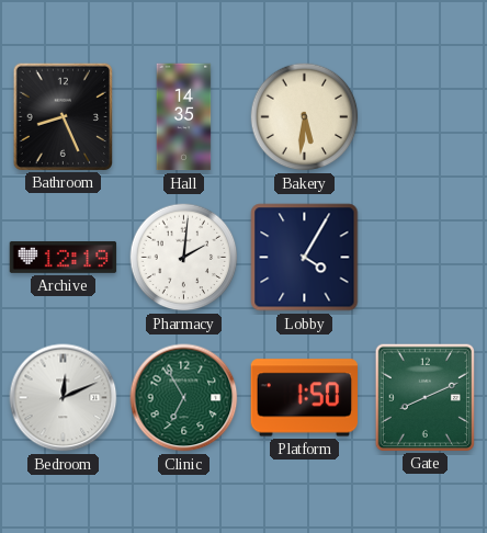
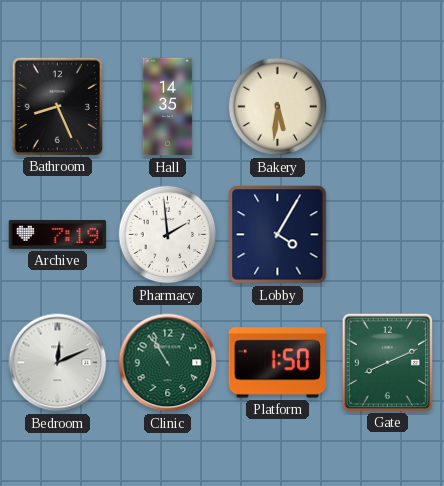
Archive: 12:19 -> 7:19 (58, 234)
Pharmacy: 2:01 -> 1:59 (168, 235)
Clinic: 6:55 -> 10:55 (168, 363)
